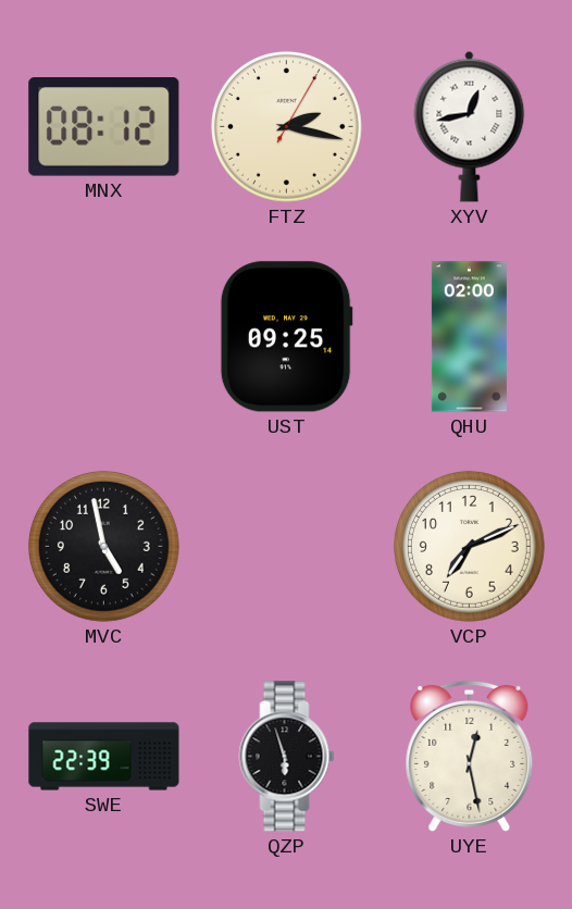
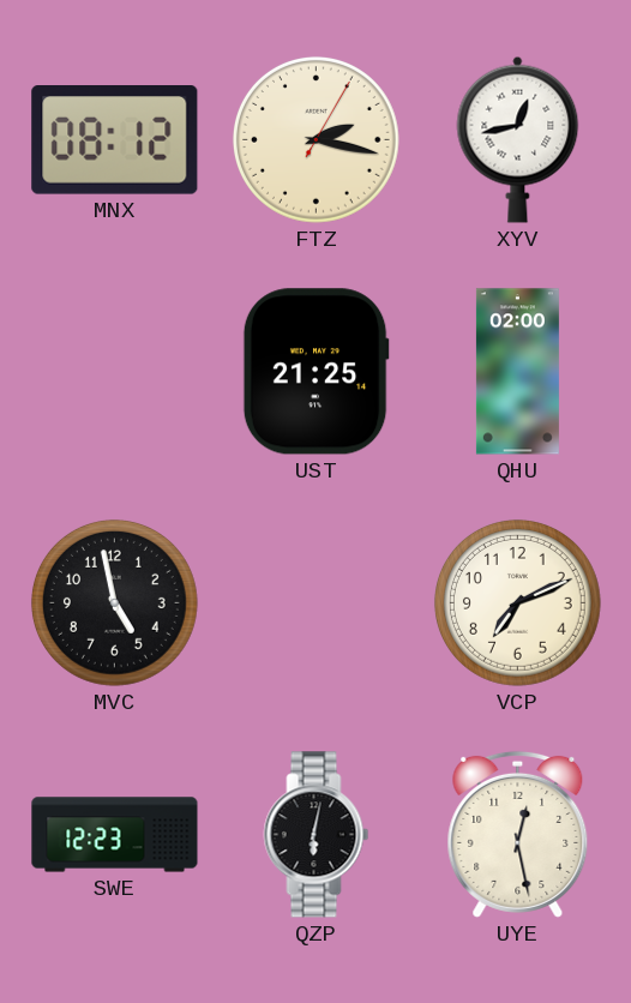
UST: 09:25 -> 21:25 (315, 372)
SWE: 22:39 -> 12:23 (115, 835)
QZP: 5:57 -> 6:02 (317, 835)
